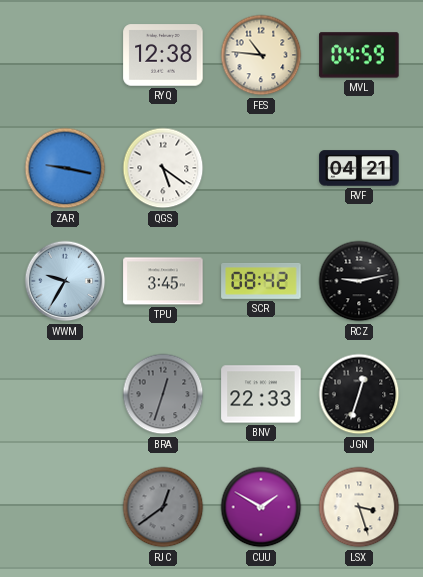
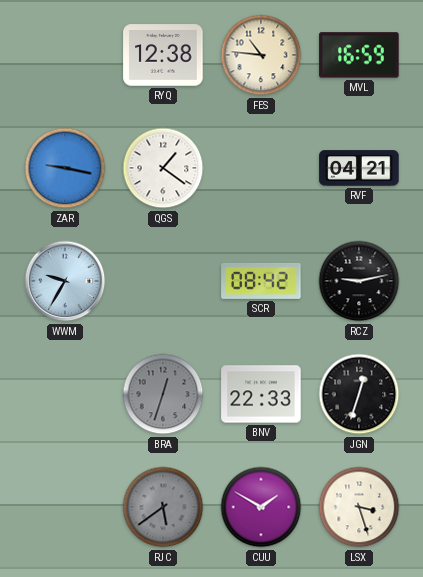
MVL: 04:59 -> 16:59 (359, 55)
QGS: 5:21 -> 1:21 (163, 168)
TPU: 3:45 -> none (163, 281)
RJC: 12:39 -> 5:39 (163, 507)
